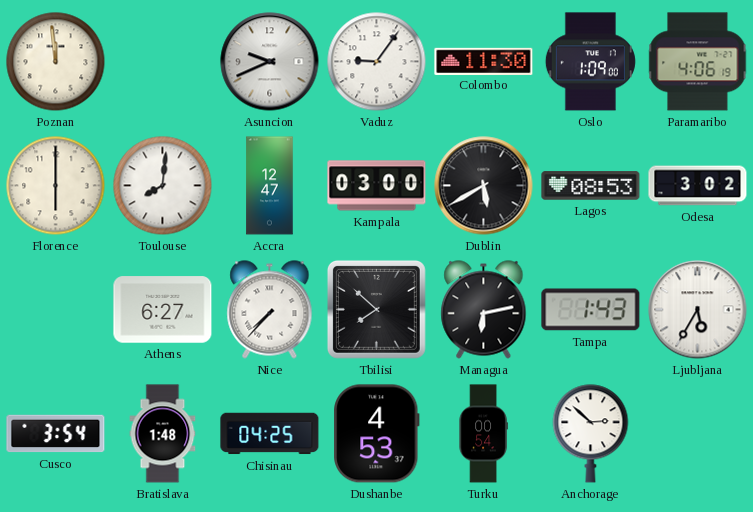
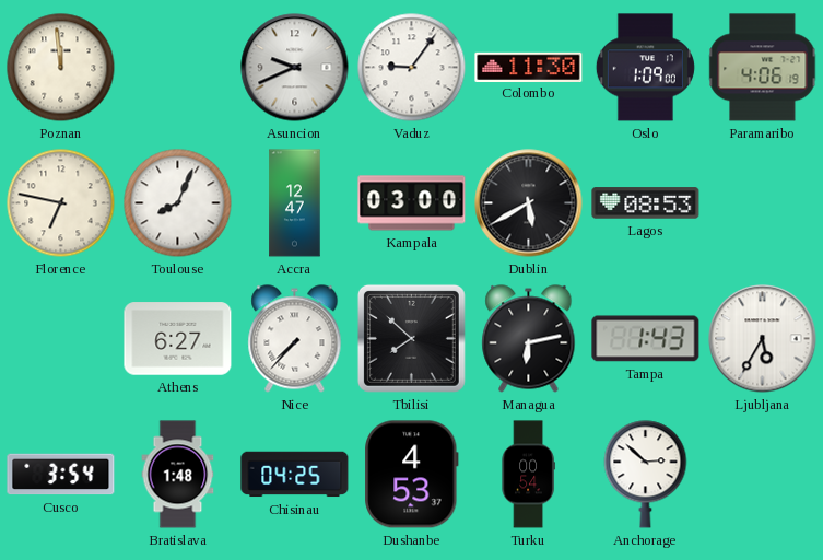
Florence: 6:00 -> 6:47 (61, 203)
Toulouse: 8:01 -> 8:04 (178, 203)
Odesa: 3:02 -> none (698, 186)
